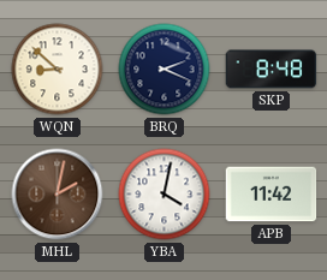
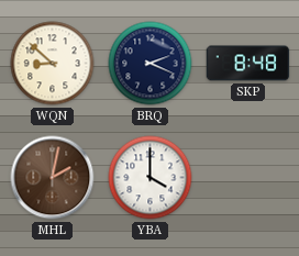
YBA: 4:02 -> 4:00 (151, 178)
APB: 11:42 -> none (272, 195)
